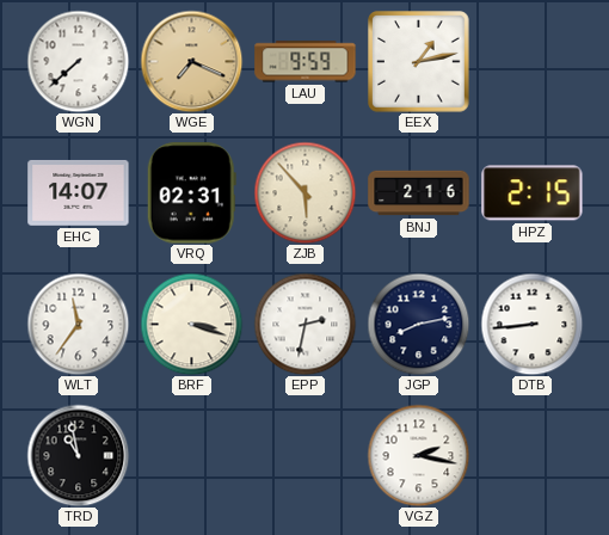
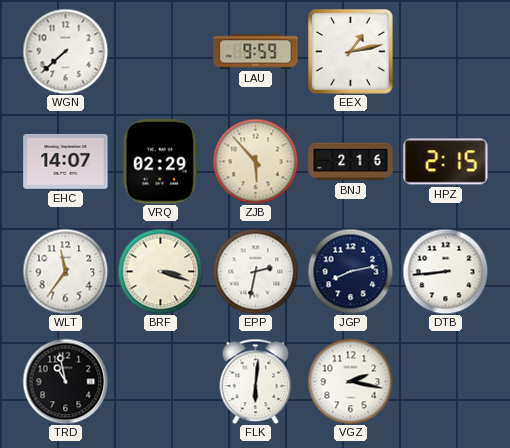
WGE: 7:19 -> none (191, 61)
VRQ: 02:31 -> 02:29 (160, 162)
FLK: none -> 6:01 (256, 381)
